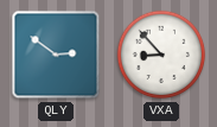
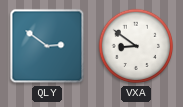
VXA: 8:53 -> 8:51 (136, 46)
